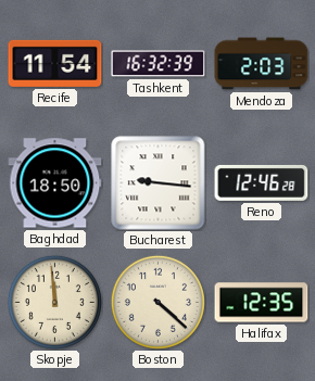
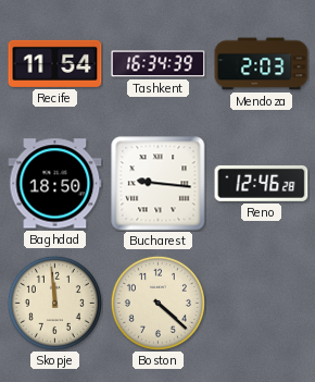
Tashkent: 16:32 -> 16:34 (159, 64)
Halifax: 12:35 -> none (262, 303)
